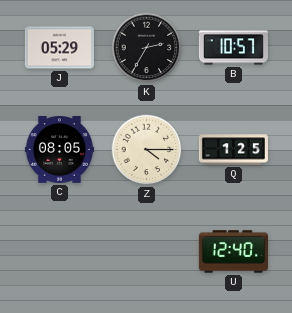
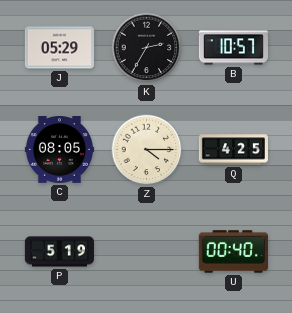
Q: 1:25 -> 4:25 (233, 150)
P: none -> 5:19 (59, 252)
U: 12:40 -> 00:40 (233, 252)
